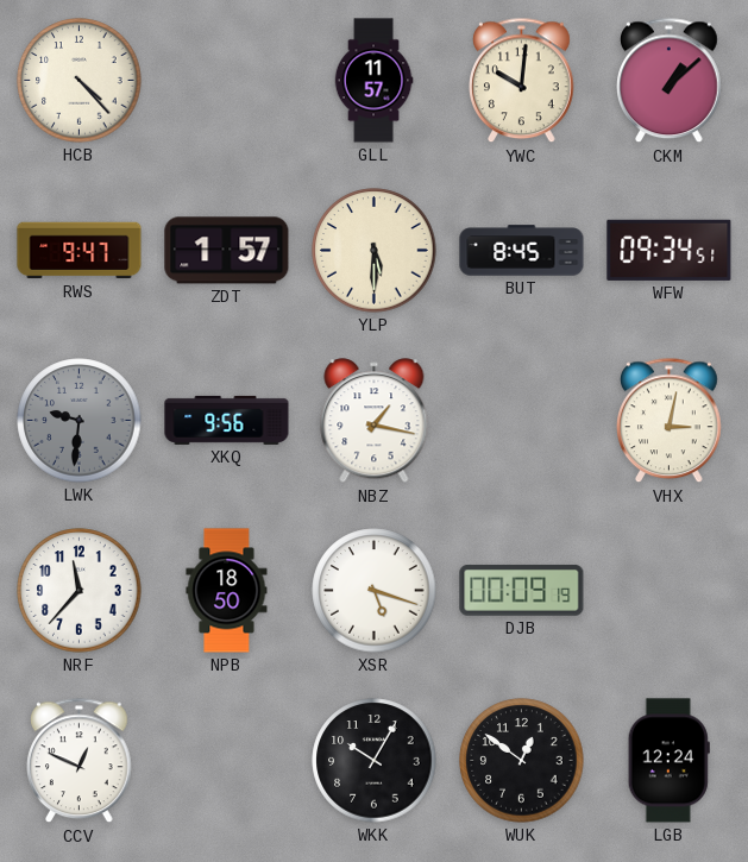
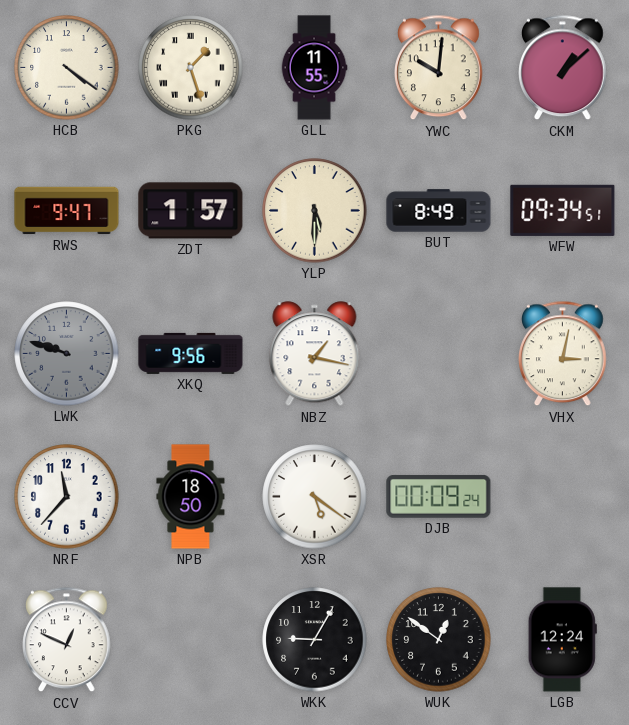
HCB: 4:23 -> 4:21 (67, 68)
PKG: none -> 1:27 (191, 68)
GLL: 11:57 -> 11:55 (314, 68)
BUT: 8:45 -> 8:49 (439, 211)
LWK: 9:31 -> 9:48 (67, 354)
XSR: 5:18 -> 5:21 (315, 497)
DJB: 00:09:19 -> 00:09:24 (439, 497)
WKK: 10:05 -> 9:05 (315, 640)
